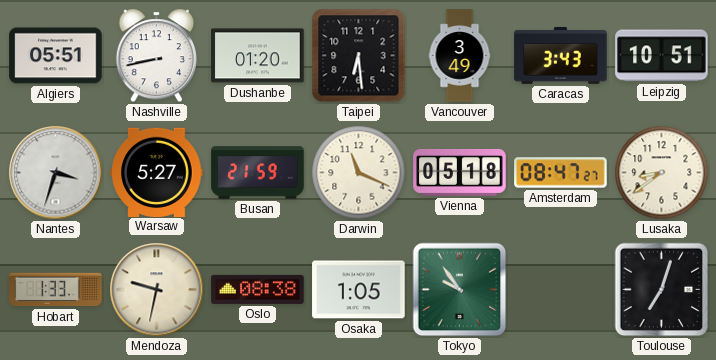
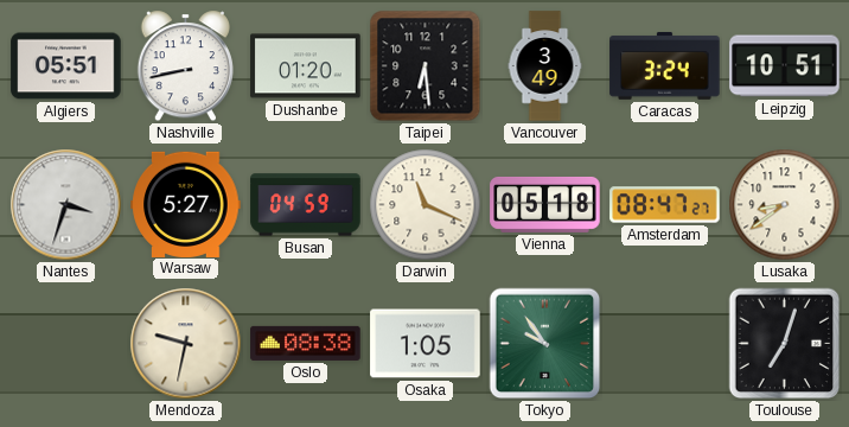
Caracas: 3:43 -> 3:24 (665, 65)
Busan: 21:59 -> 04:59 (306, 205)
Hobart: 1:33 -> none (56, 290)
